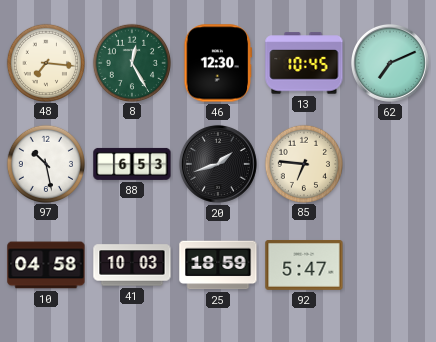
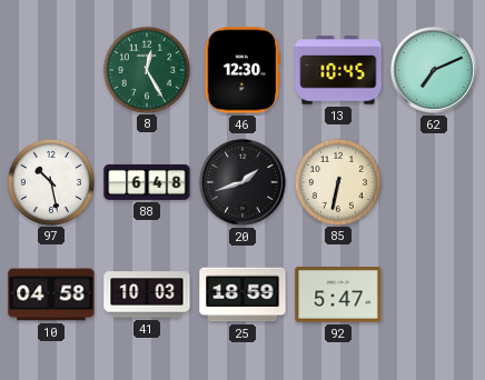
48: 7:16 -> none (45, 62)
88: 6:53 -> 6:48 (147, 182)
85: 6:46 -> 6:32 (337, 181)
